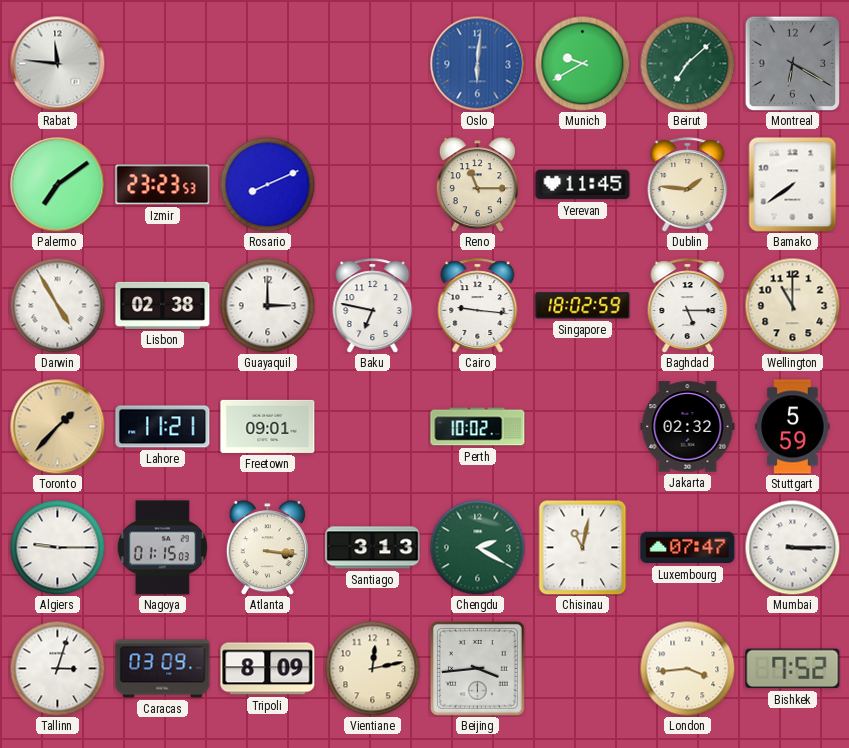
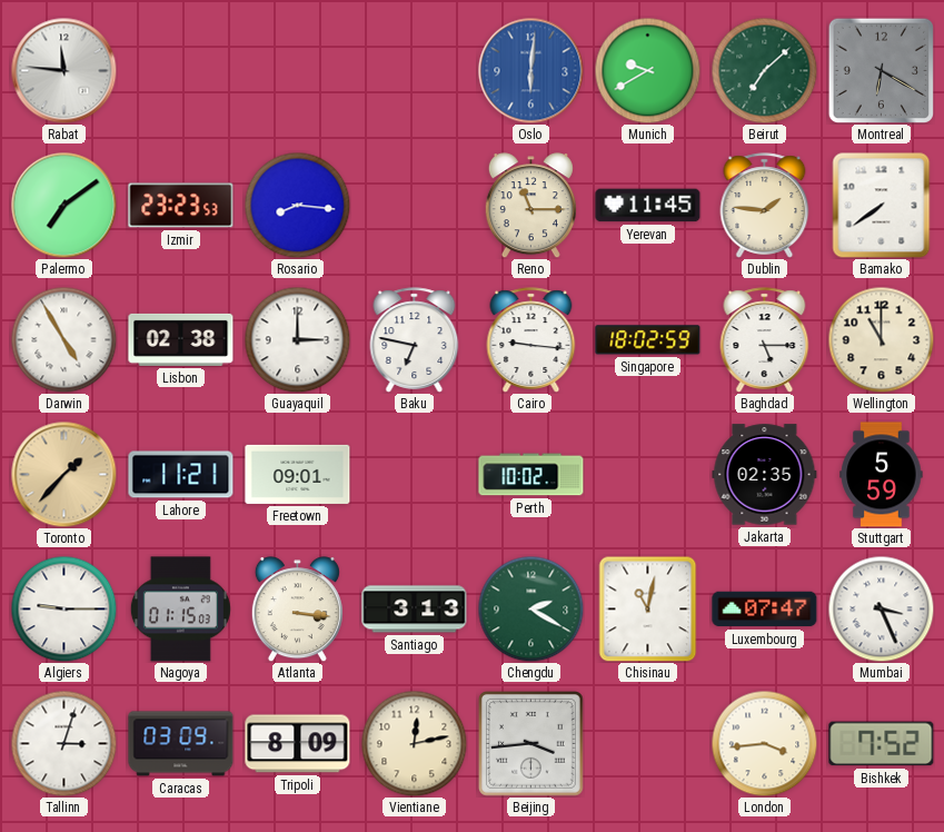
Rosario: 8:11 -> 8:16 (297, 205)
Jakarta: 02:32 -> 02:35 (765, 475)
Mumbai: 3:15 -> 3:26 (881, 608)
